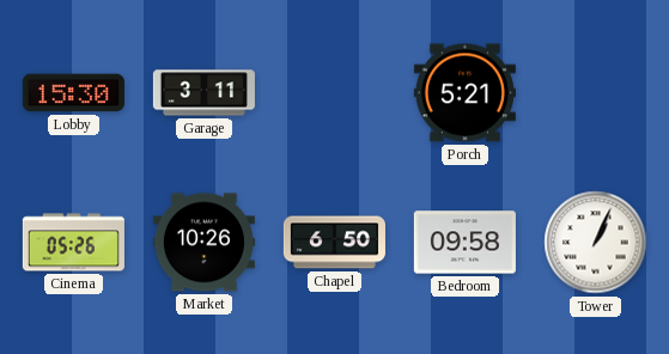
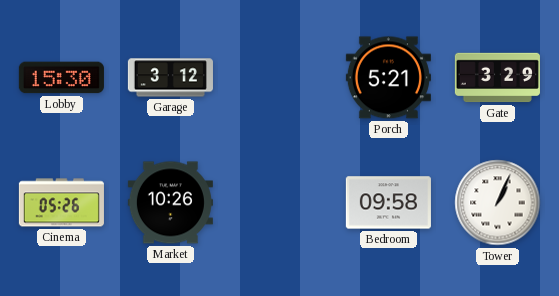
Garage: 3:11 -> 3:12 (170, 78)
Gate: none -> 3:29 (497, 78)
Chapel: 6:50 -> none (334, 243)
